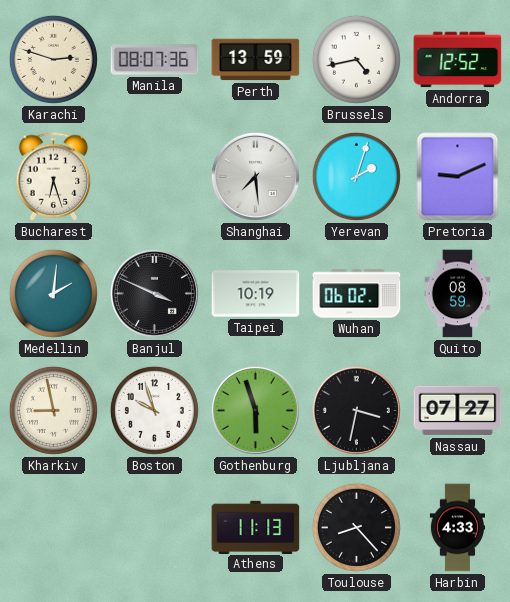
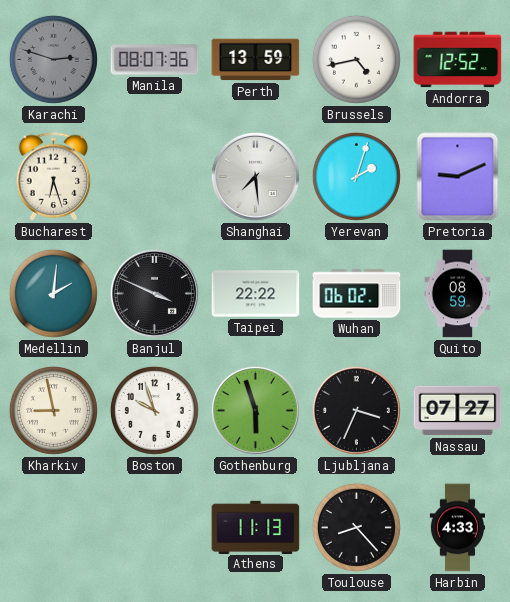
Karachi dial: cream -> grey (53, 59)
Taipei: 10:19 -> 22:22 (256, 294)
Ljubljana: 3:32 -> 3:34 (356, 410)
